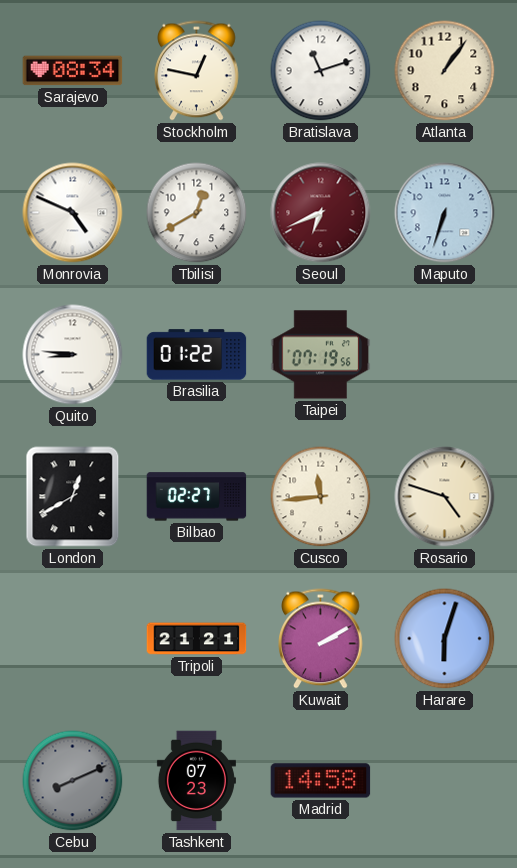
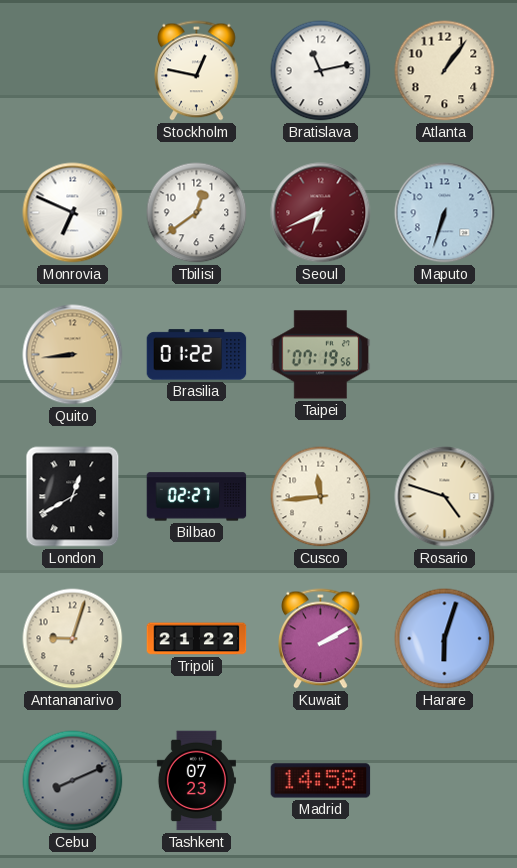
Sarajevo: 08:34 -> none (73, 71)
Bratislava: 11:12 -> 11:13 (321, 71)
Monrovia: 4:49 -> 6:49 (73, 213)
Tbilisi: 12:40 -> 12:39 (197, 213)
Quito: 8:46 -> 8:44 (73, 355)
Quito dial: white -> champagne (73, 355)
Antananarivo: none -> 9:03 (73, 639)
Tripoli: 21:21 -> 21:22 (197, 639)
